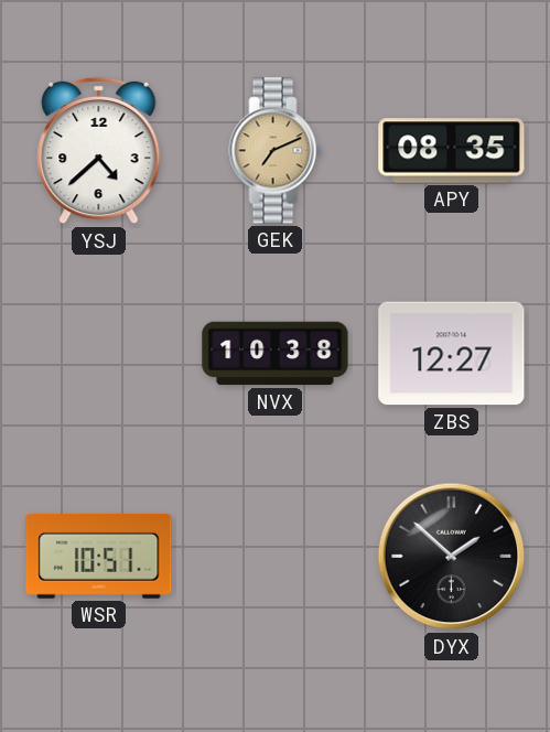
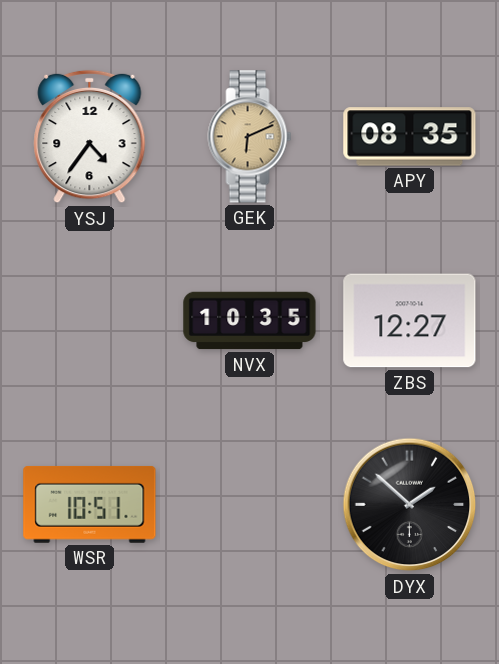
YSJ: 4:38 -> 4:36 (90, 137)
GEK: 7:11 -> 6:11 (250, 137)
NVX: 10:38 -> 10:35 (250, 321)
